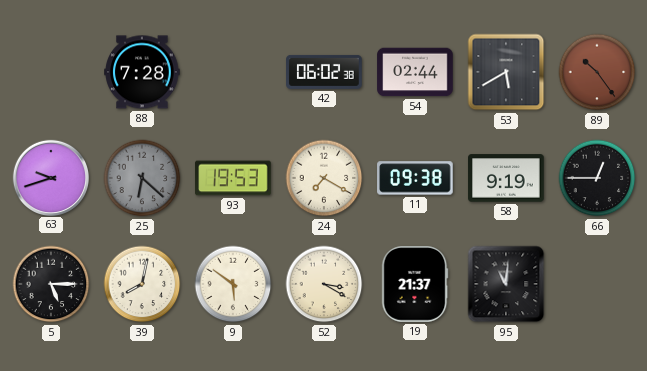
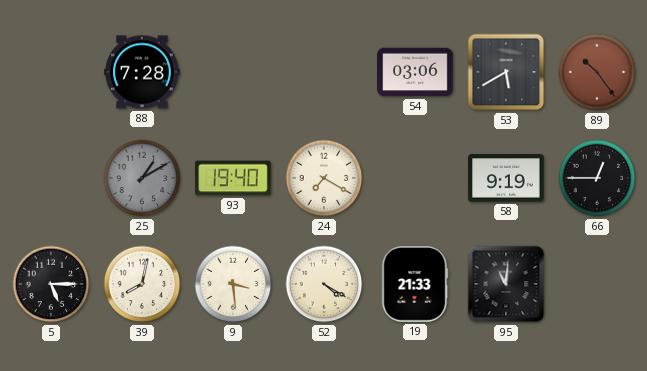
42: 06:02 -> none (324, 72)
54: 02:44 -> 03:06 (415, 72)
63: 9:42 -> none (50, 177)
25: 6:22 -> 1:10 (142, 178)
93: 19:53 -> 19:40 (233, 178)
11: 09:38 -> none (415, 178)
9: 5:51 -> 3:29 (233, 284)
52: 3:20 -> 4:20 (324, 284)
19: 21:37 -> 21:33 (415, 284)
